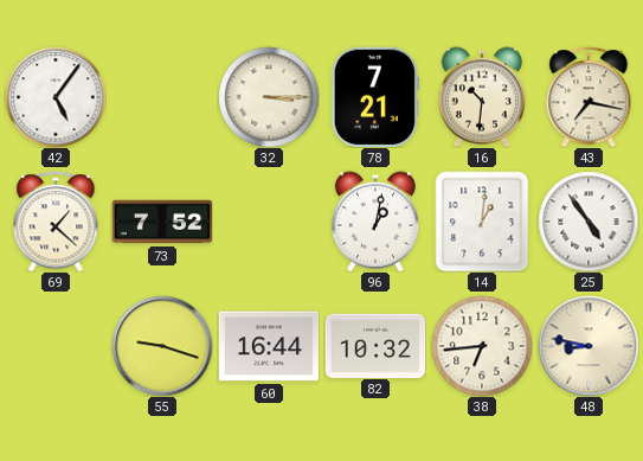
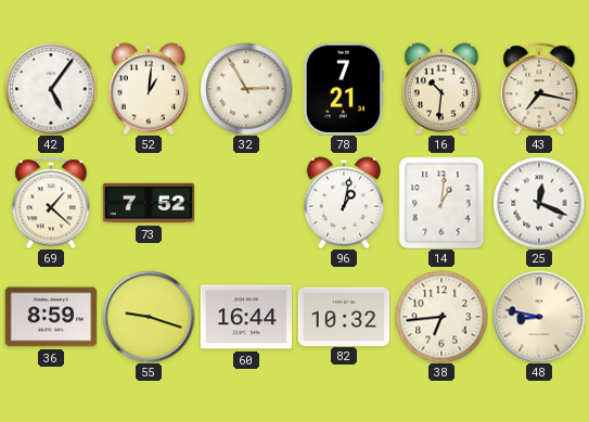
52: none -> 1:01 (148, 89)
32: 3:15 -> 2:55 (246, 89)
25: 4:54 -> 12:19 (539, 203)
36: none -> 8:59 (51, 317)
